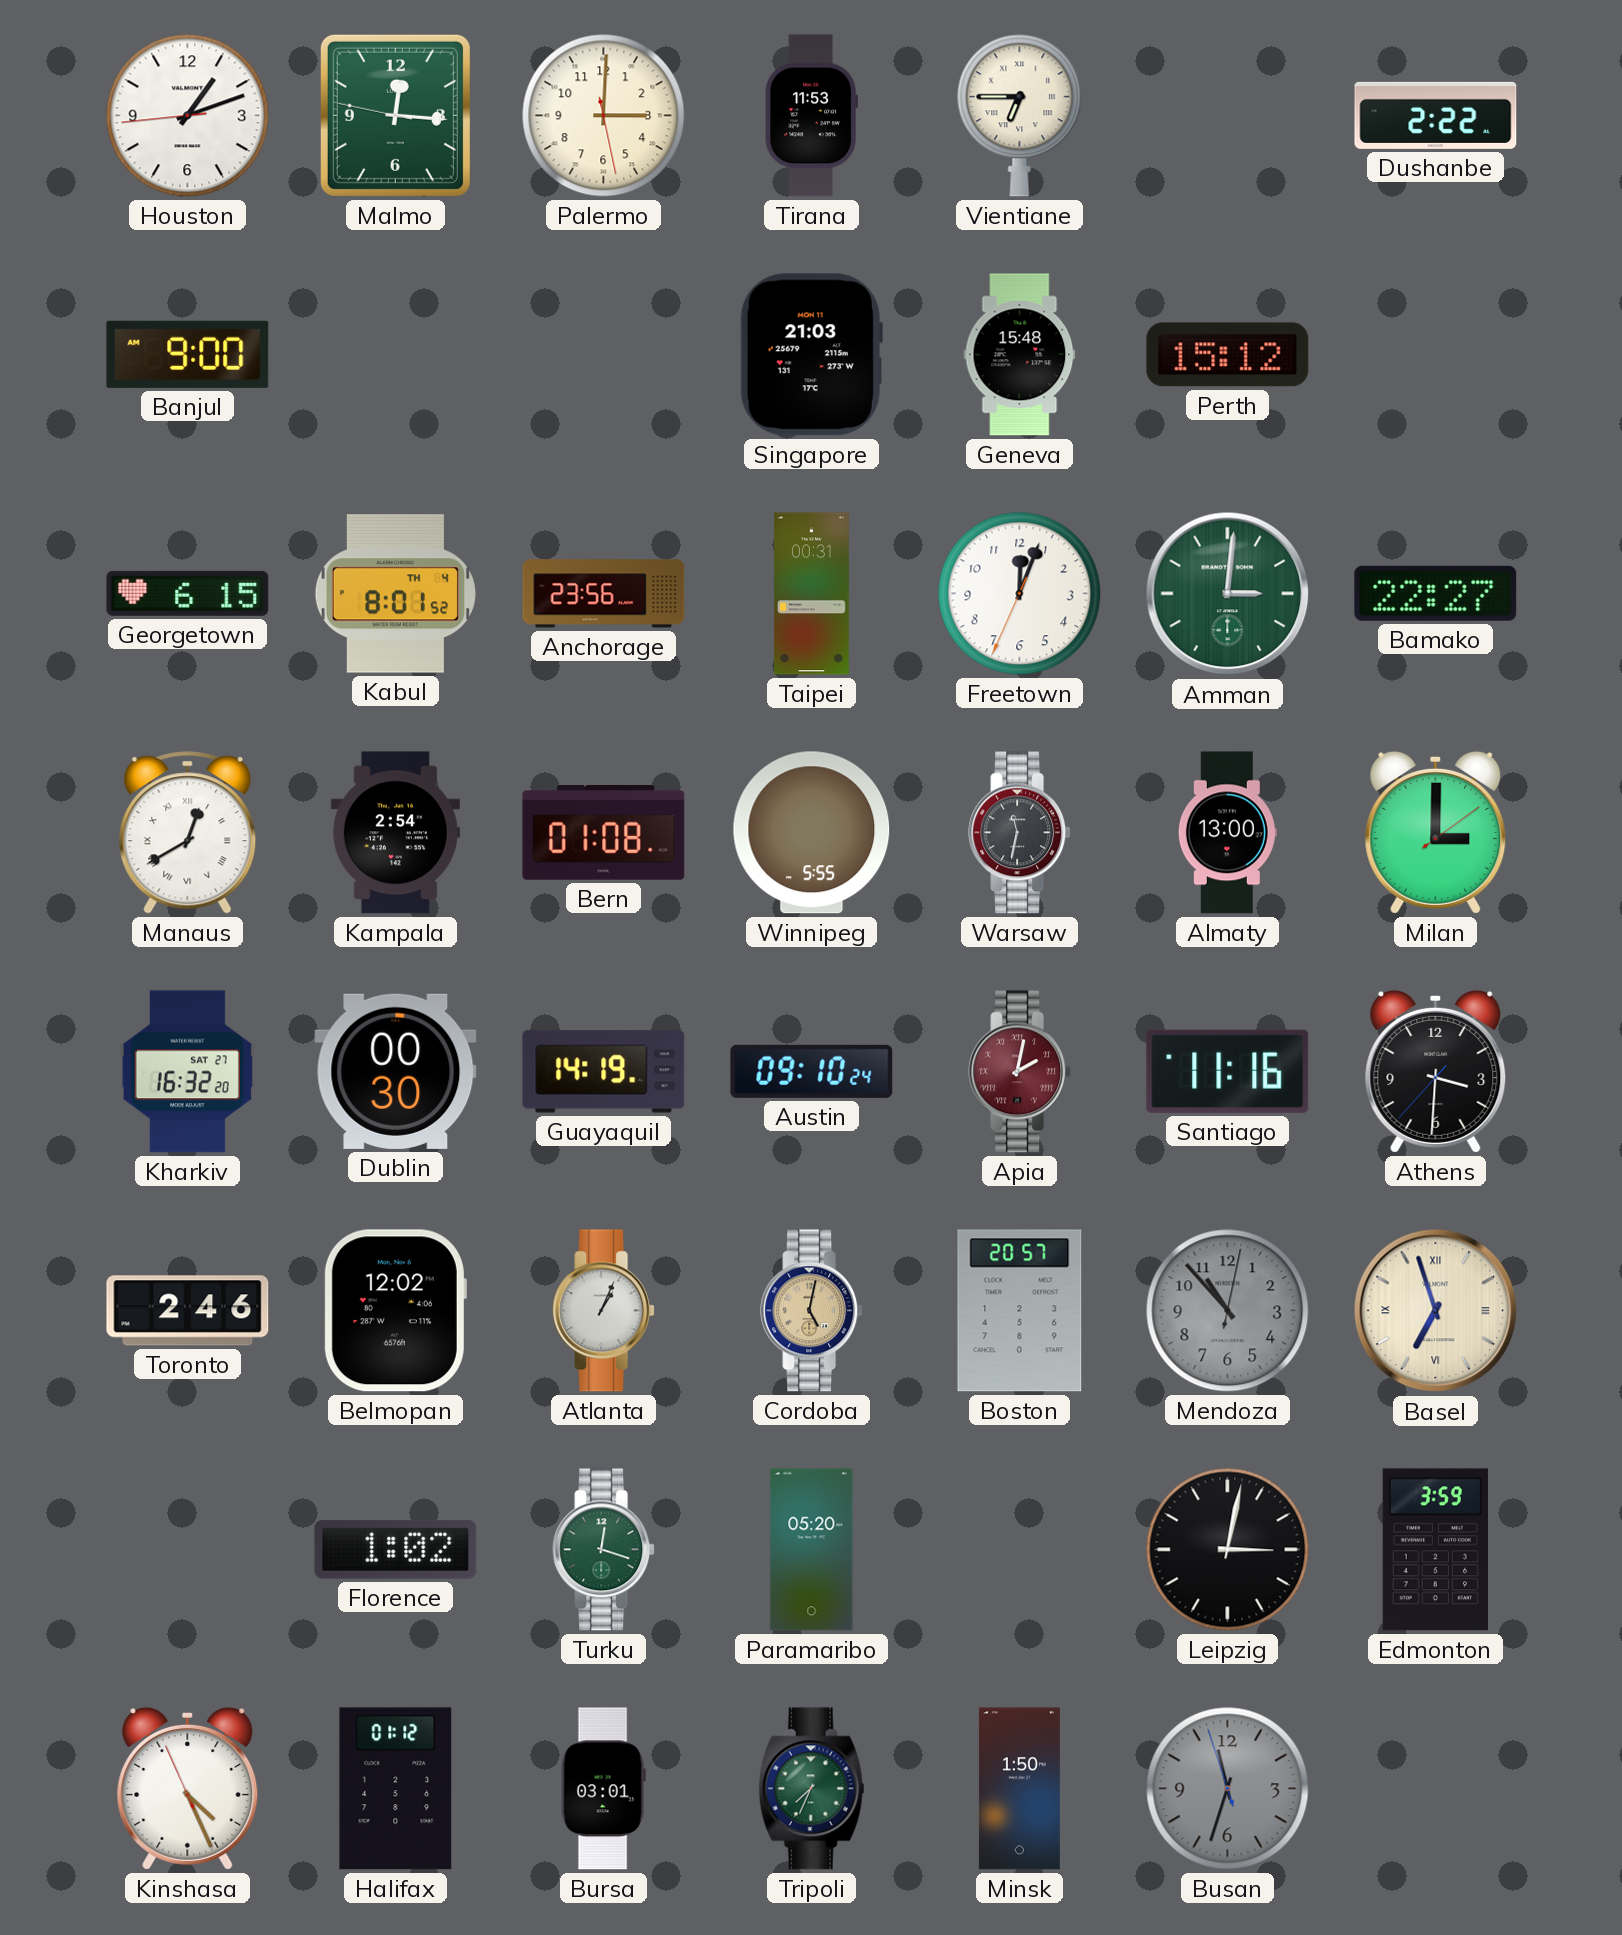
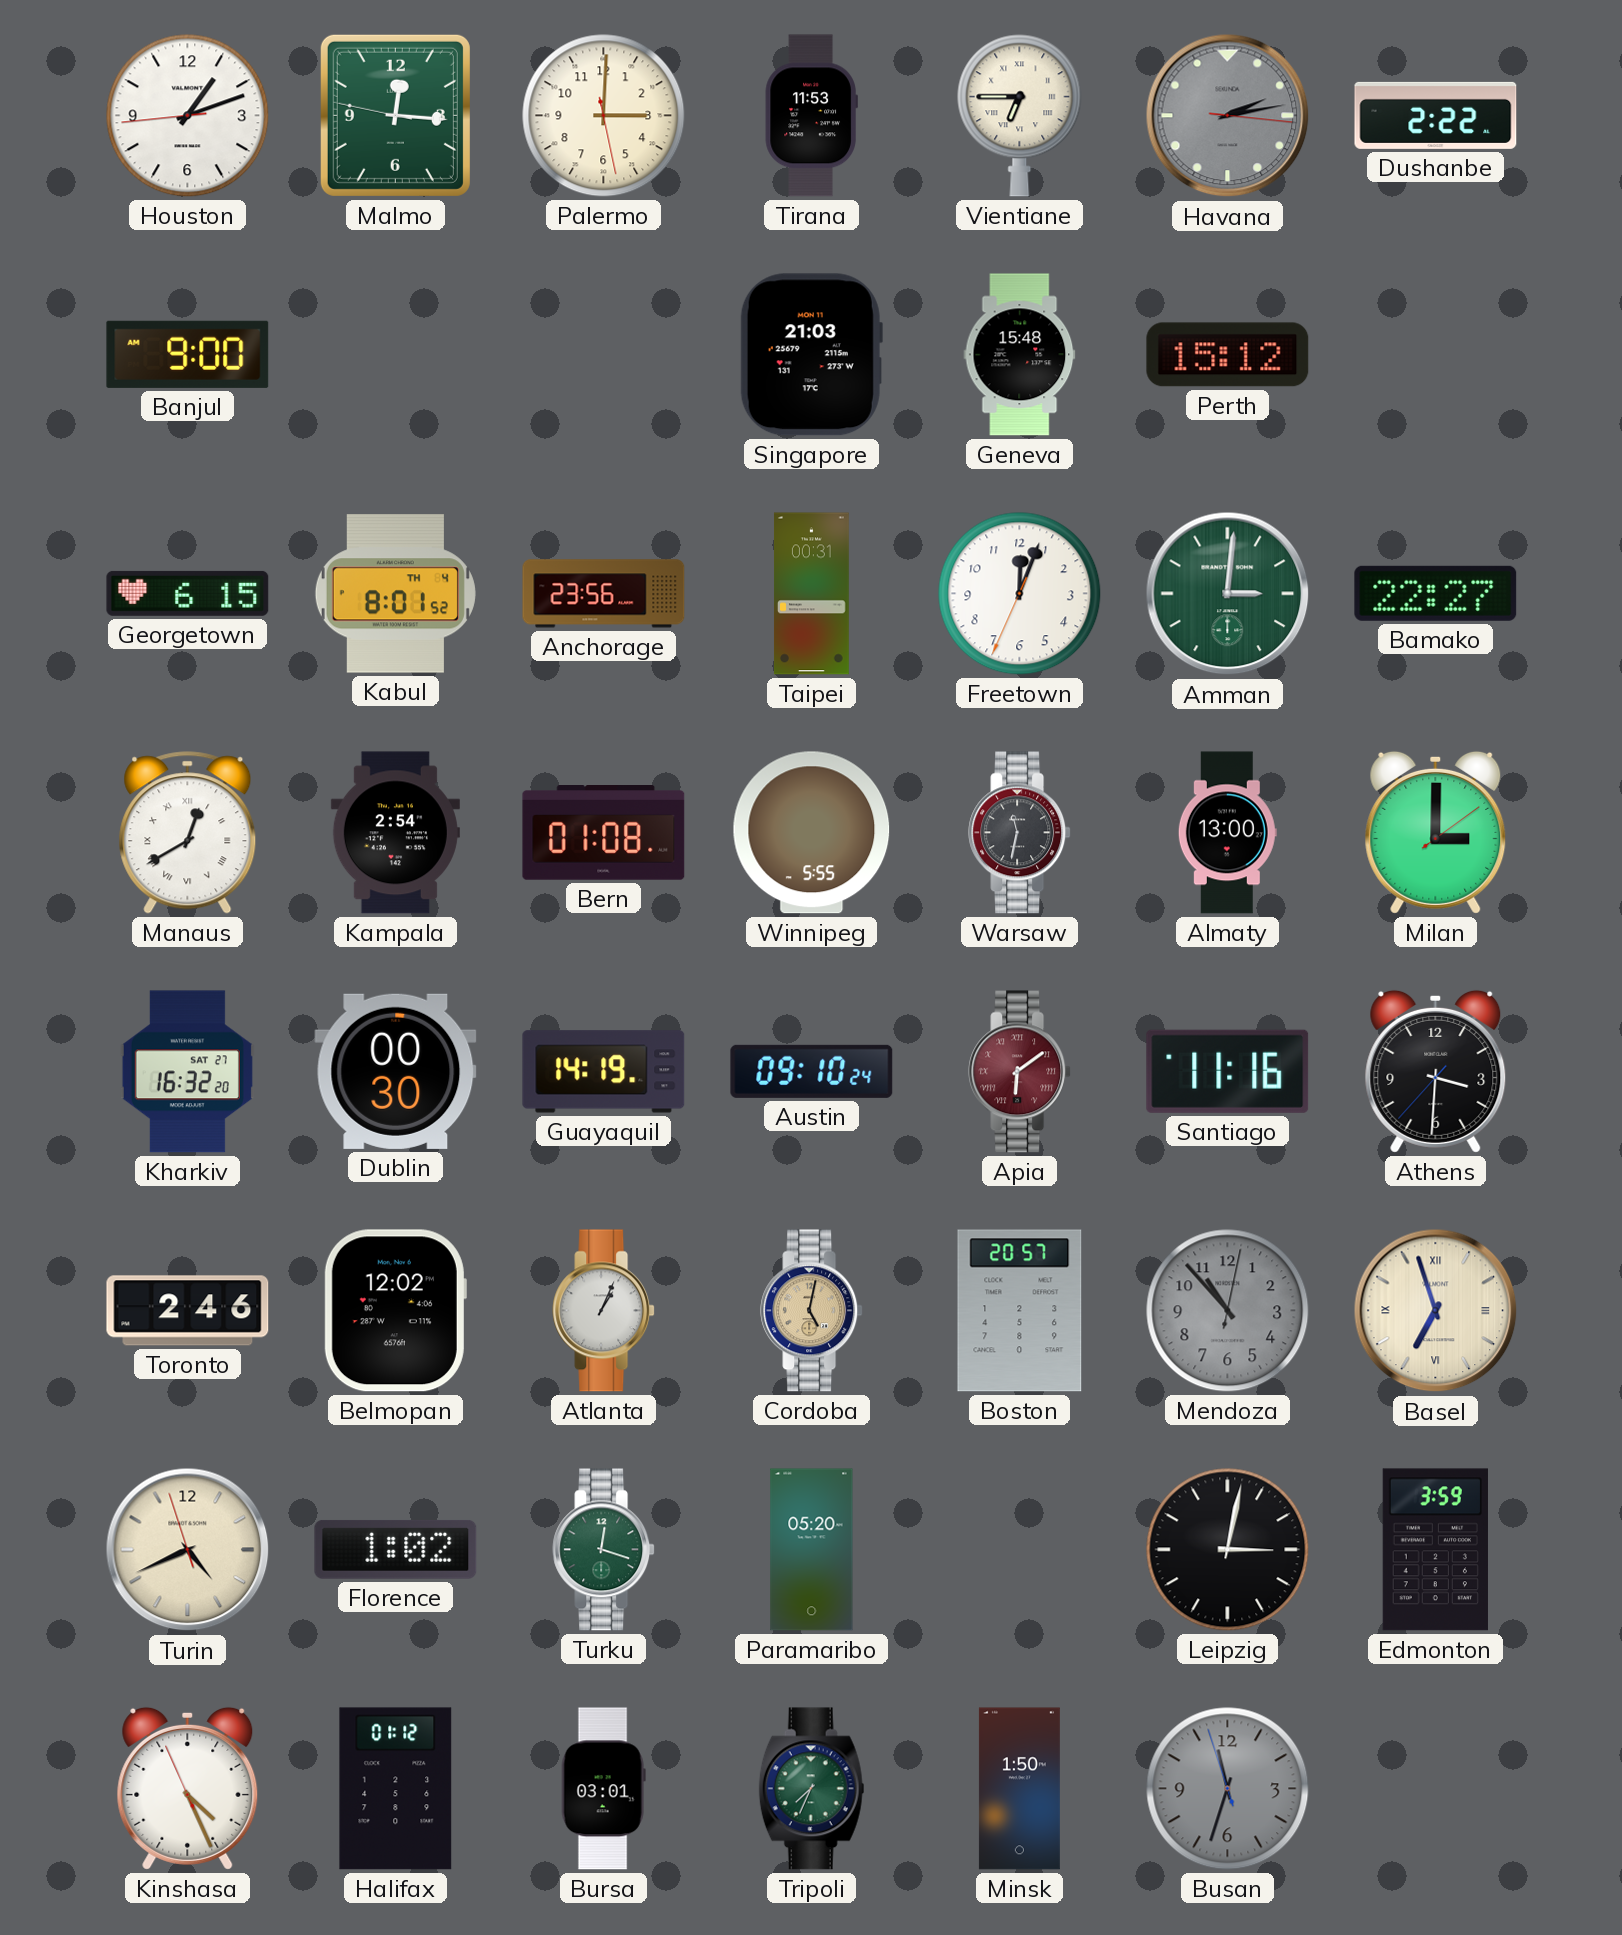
Havana: none -> 2:13 (1228, 116)
Apia: 2:02 -> 6:09 (1020, 1072)
Turin: none -> 4:40 (188, 1550)
